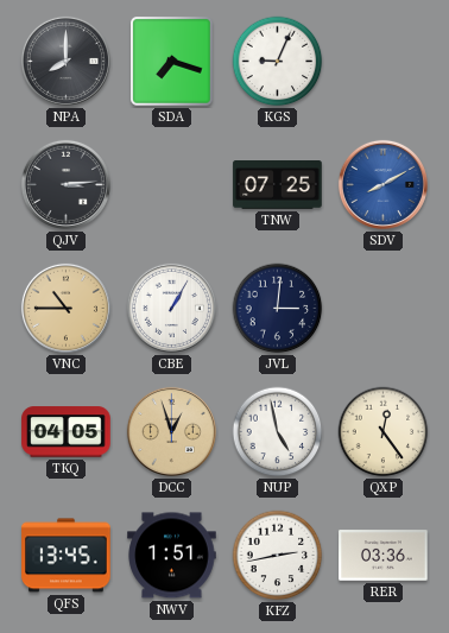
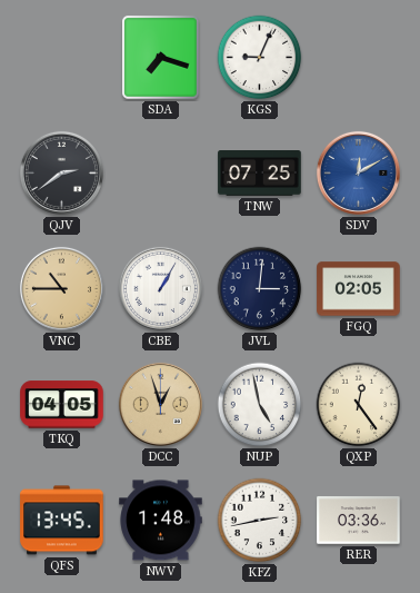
NPA: 8:00 -> none (65, 61)
QJV: 3:14 -> 2:39 (61, 172)
SDV: 8:10 -> 12:10 (358, 172)
FGQ: none -> 02:05 (359, 289)
NWV: 1:51 -> 1:48 (161, 521)
